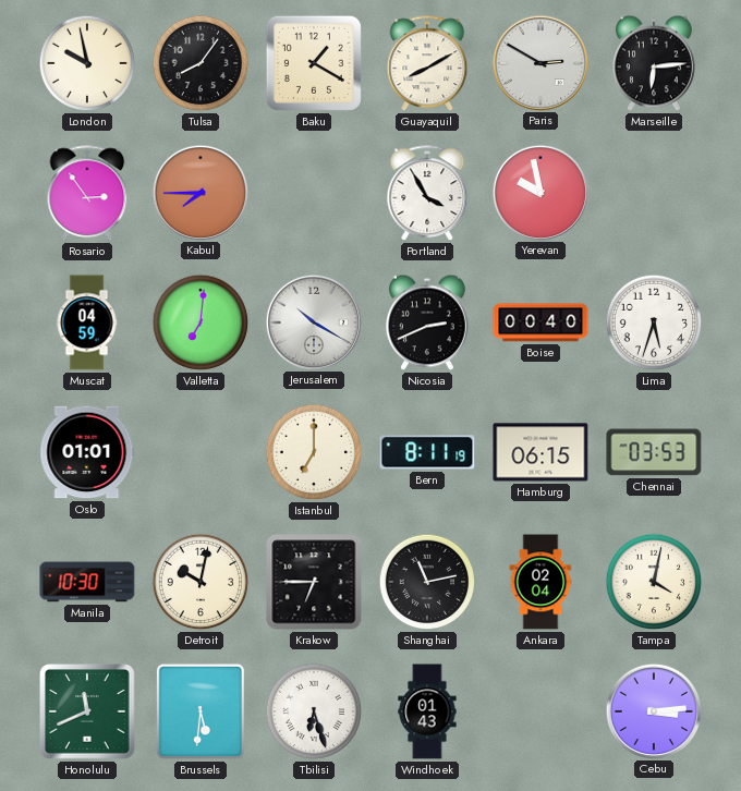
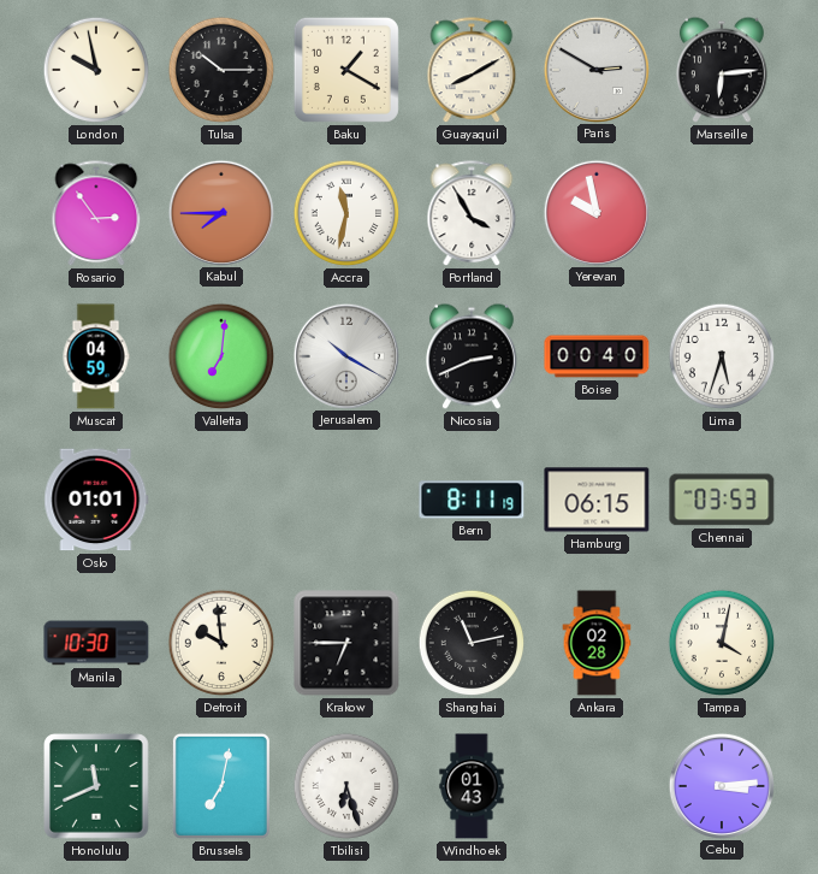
Tulsa: 8:06 -> 10:15 (221, 70)
Accra: none -> 11:32 (346, 213)
Istanbul: 7:00 -> none (314, 452)
Detroit: 10:02 -> 9:59 (221, 643)
Ankara: 02:04 -> 02:28 (597, 643)
Brussels: 5:31 -> 7:02 (221, 786)
